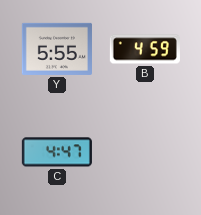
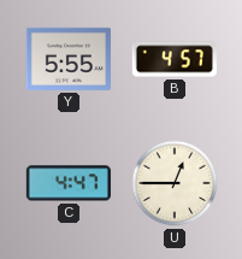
B: 4:59 -> 4:57 (175, 59)
U: none -> 12:45 (175, 183)
